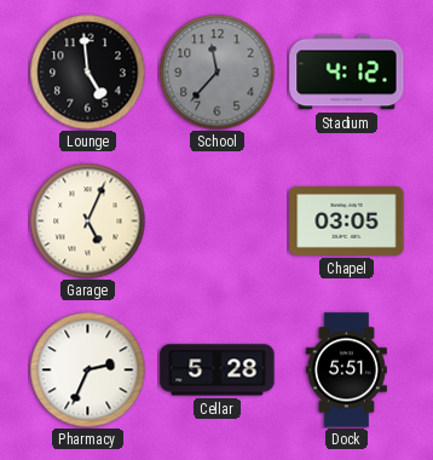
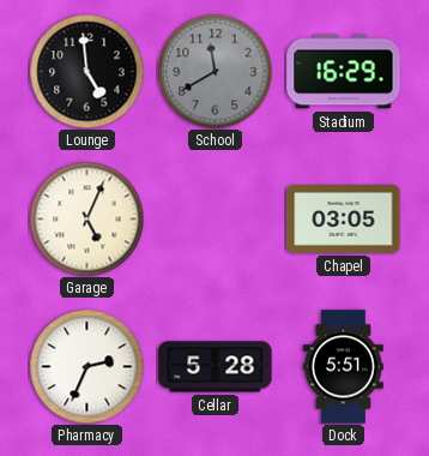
School: 11:37 -> 11:40 (214, 71)
Stadium: 4:12 -> 16:29 (344, 72)
